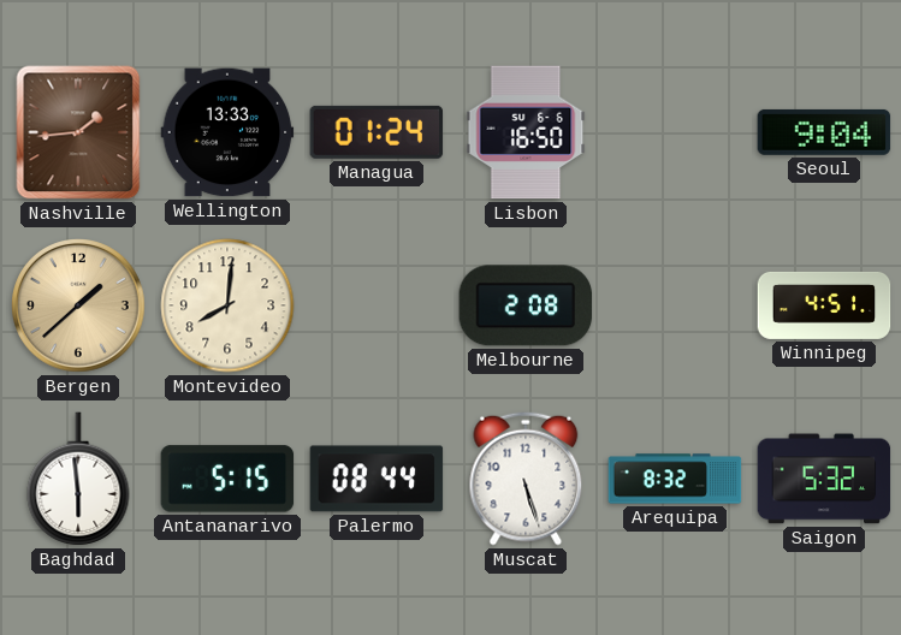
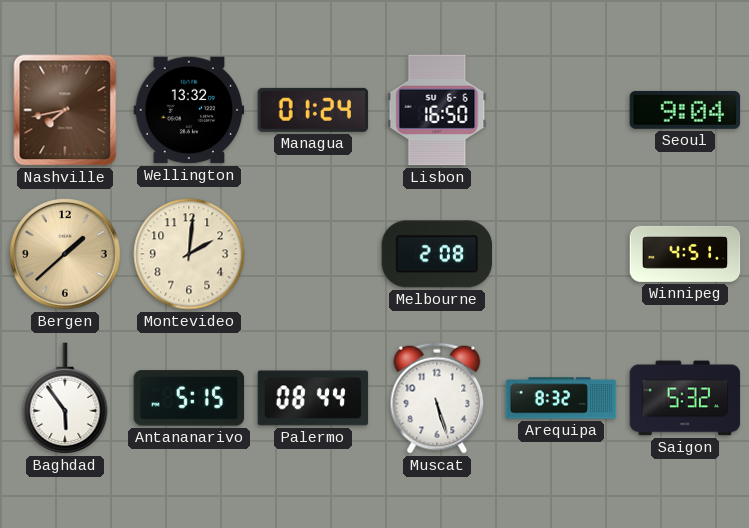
Nashville: 1:44 -> 7:43 (65, 110)
Wellington: 13:33 -> 13:32 (189, 110)
Montevideo: 8:01 -> 2:01 (189, 254)
Baghdad: 5:59 -> 5:54 (65, 398)
